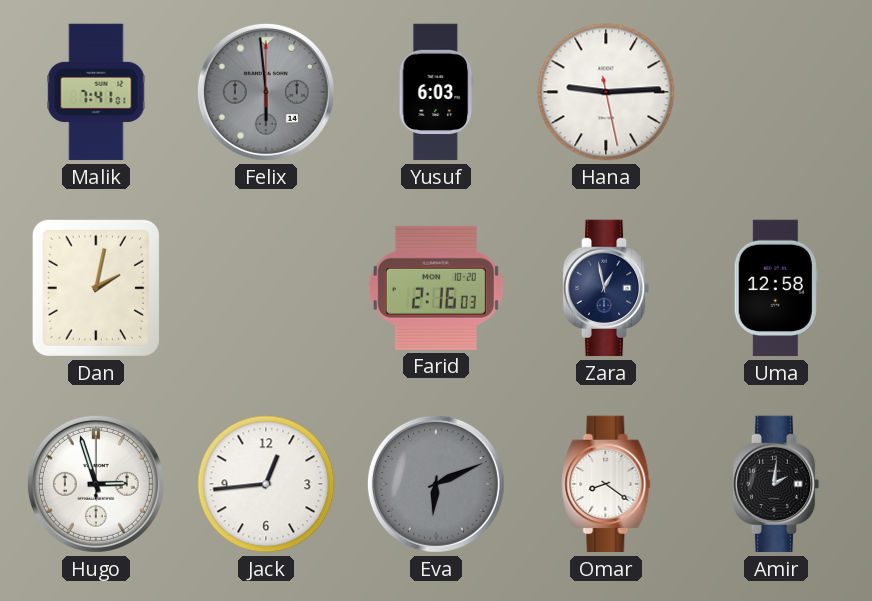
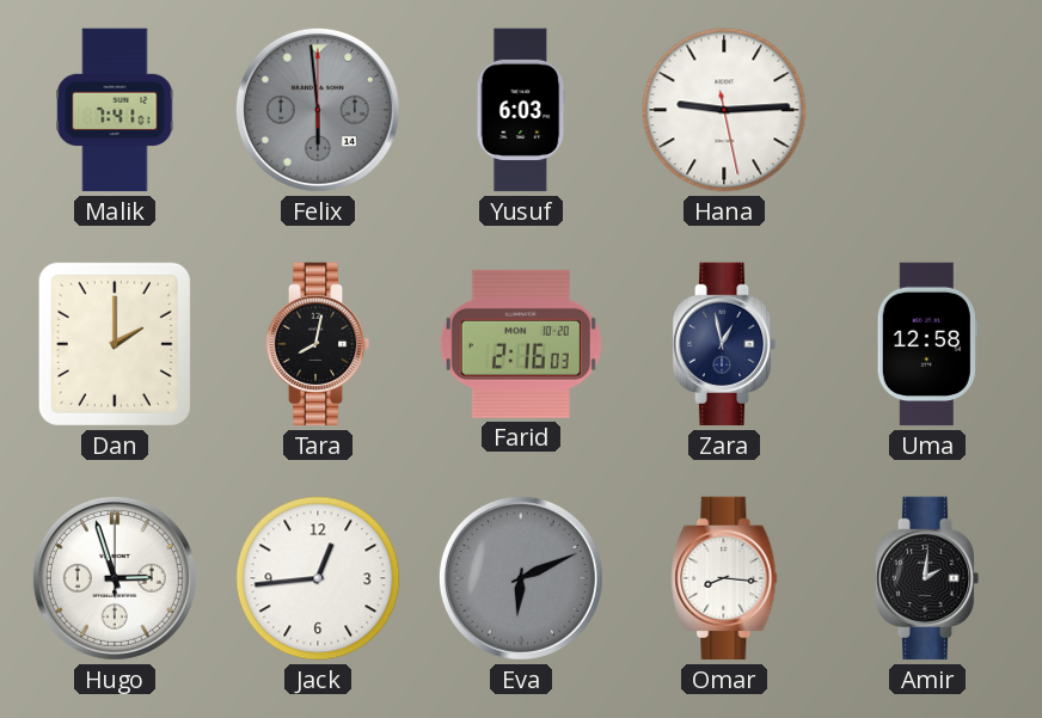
Dan: 2:02 -> 2:00 (115, 344)
Tara: none -> 8:02 (318, 344)
Omar: 8:21 -> 8:16 (724, 578)
